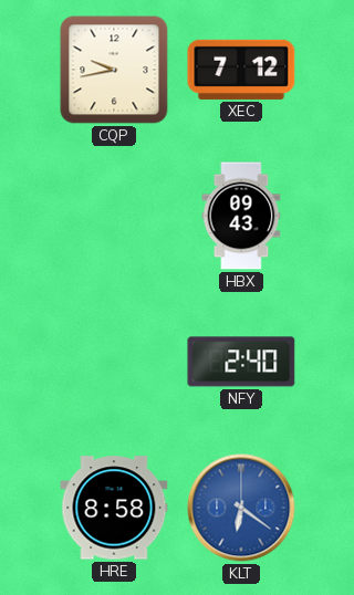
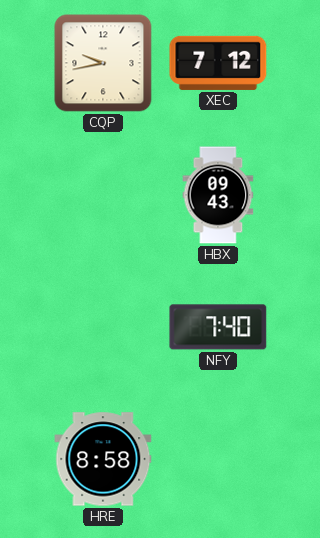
NFY: 2:40 -> 7:40 (218, 327)
KLT: 6:21 -> none (241, 508)
